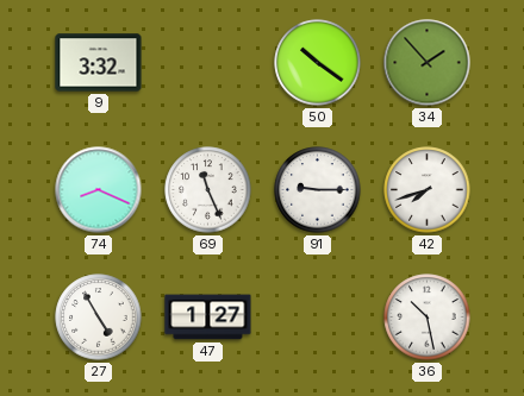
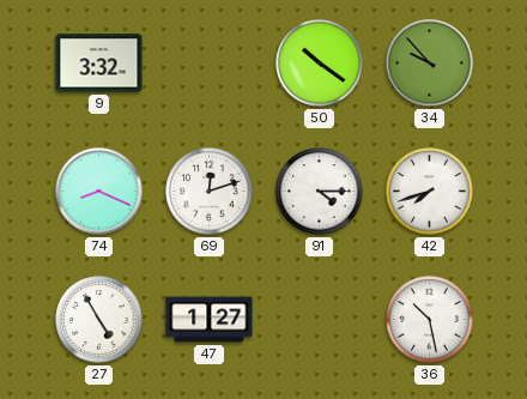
34: 1:53 -> 9:53 (430, 64)
69: 11:26 -> 12:12 (210, 192)
91: 9:15 -> 4:15 (320, 192)
